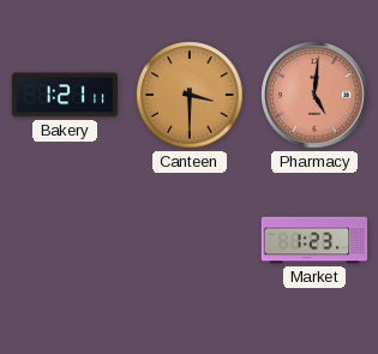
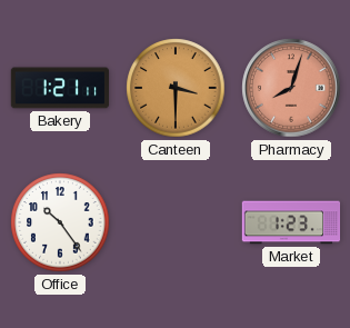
Pharmacy: 5:01 -> 8:03 (291, 88)
Office: none -> 10:24 (60, 222)
